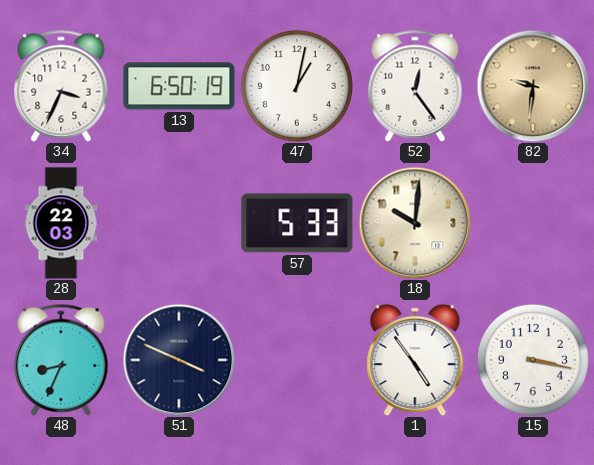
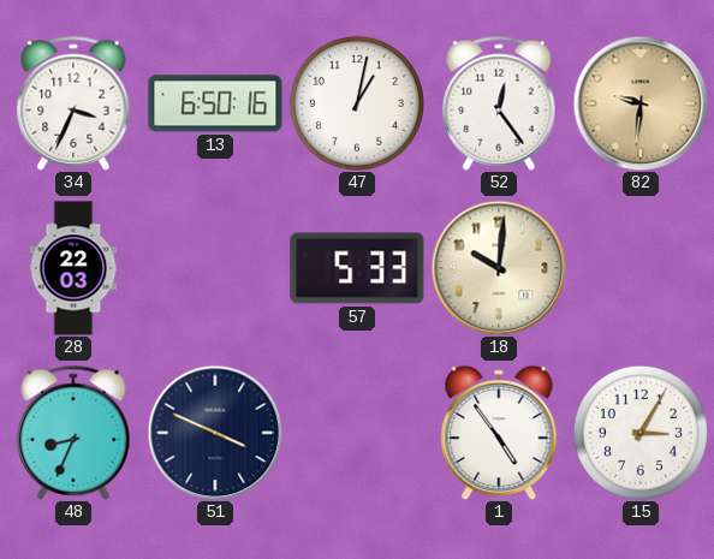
13: 6:50:19 -> 6:50:16 (215, 103)
15: 3:17 -> 3:05 (641, 433)
